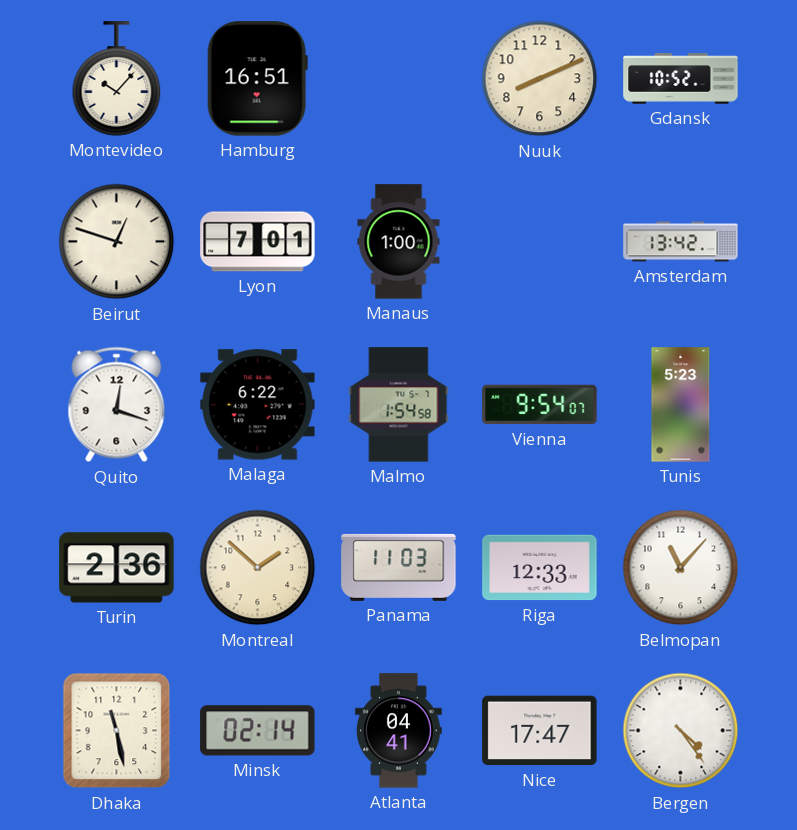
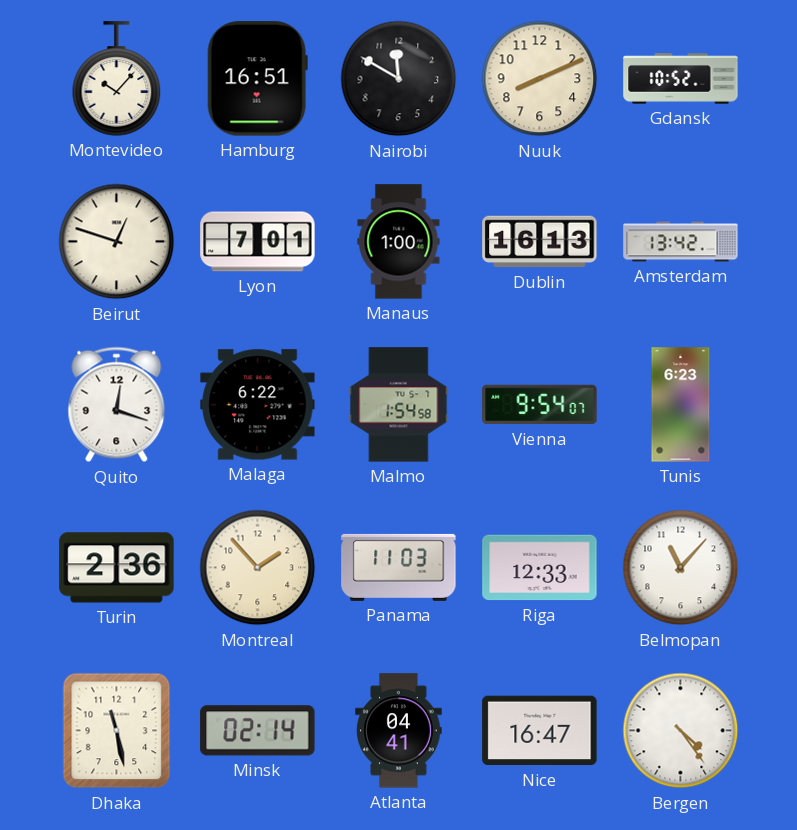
Nairobi: none -> 11:50 (399, 79)
Dublin: none -> 16:13 (540, 242)
Tunis: 5:23 -> 6:23 (681, 405)
Montreal: 1:52 -> 1:53 (258, 568)
Nice: 17:47 -> 16:47 (540, 731)
